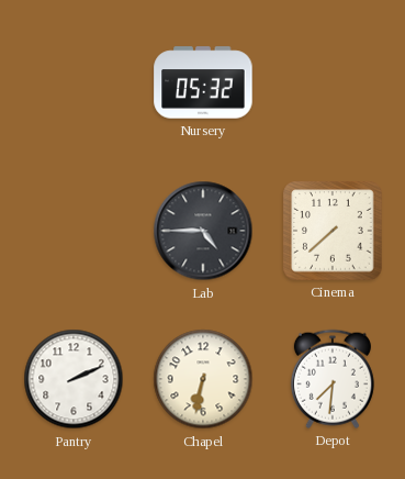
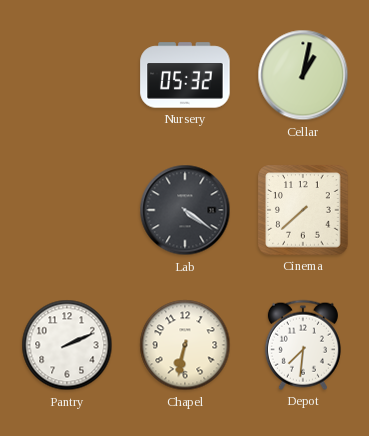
Cellar: none -> 1:02 (303, 75)
Lab: 4:45 -> 4:21 (185, 210)
